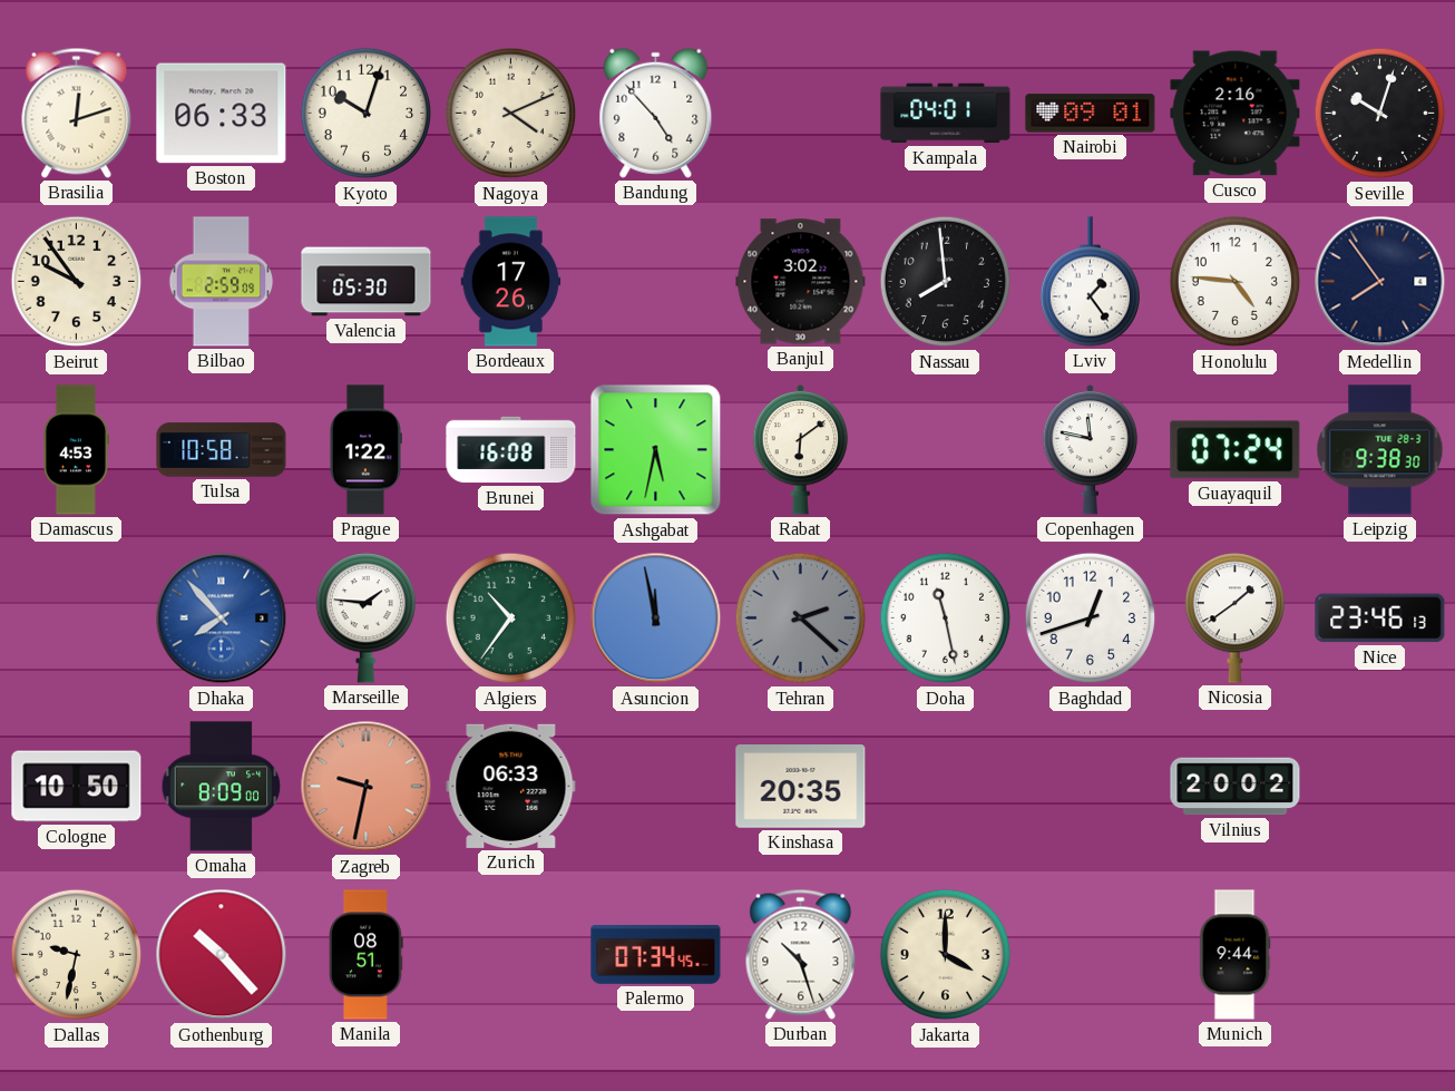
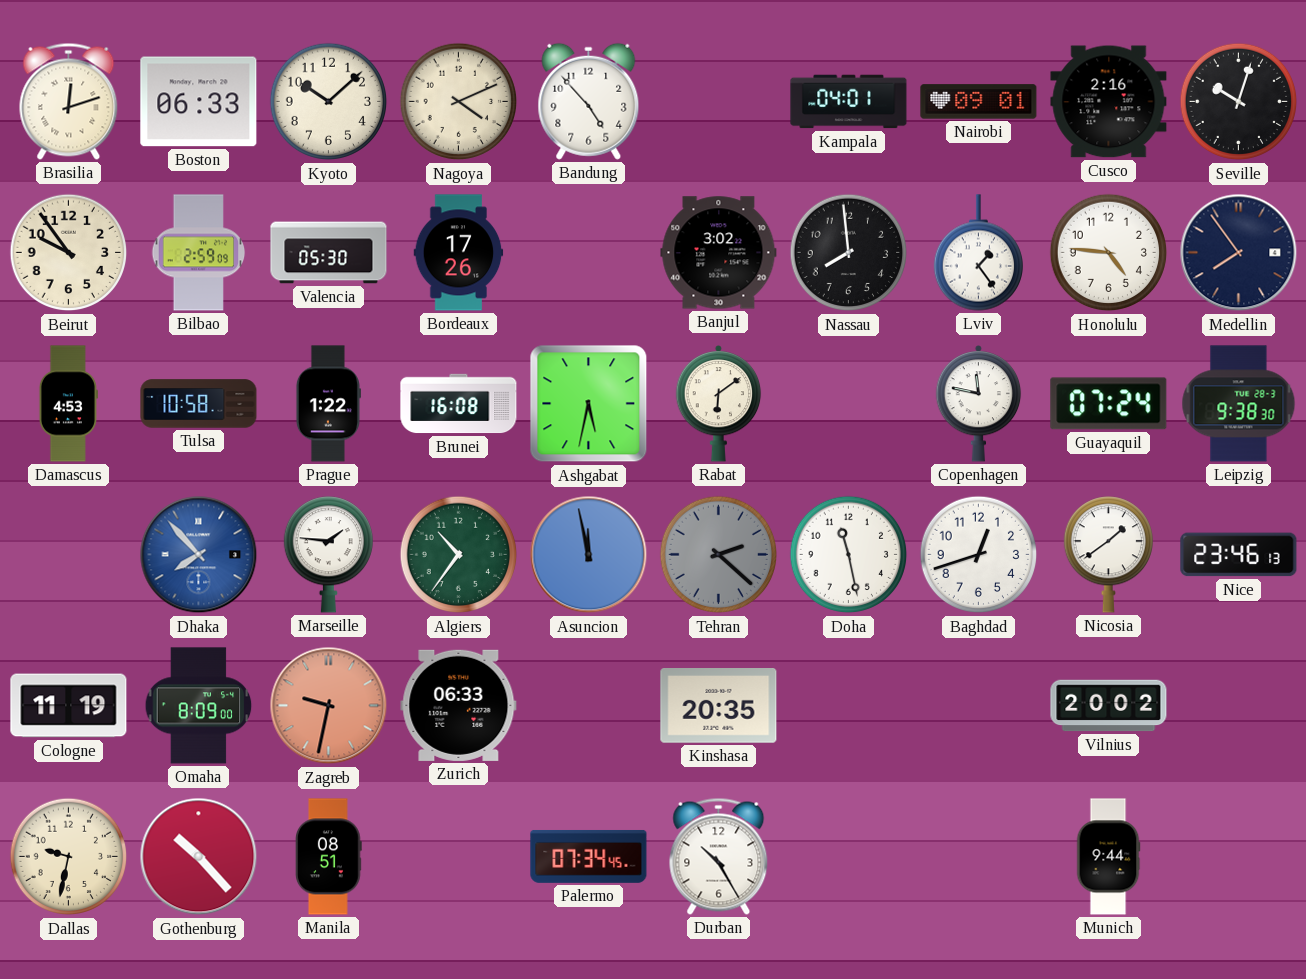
Kyoto: 10:03 -> 10:08 (329, 102)
Cologne: 10:50 -> 11:19 (69, 706)
Durban: 10:27 -> 10:25 (719, 856)
Jakarta: 4:00 -> none (946, 955)
